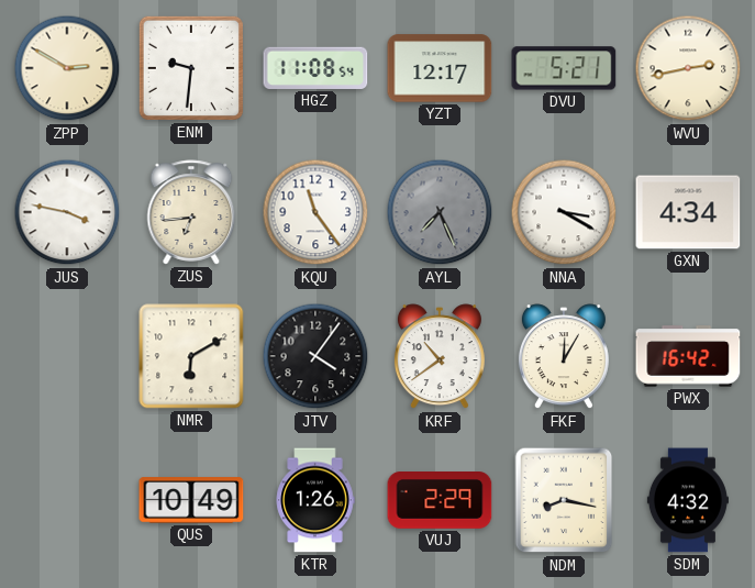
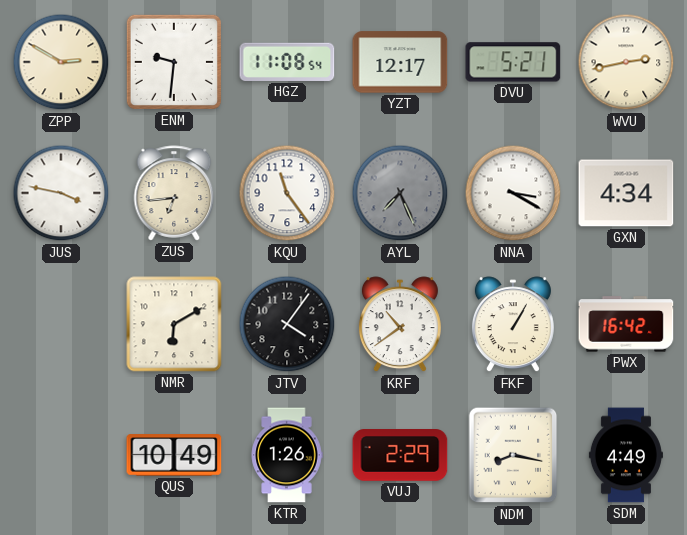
FKF: 12:05 -> 1:05 (513, 325)
SDM: 4:32 -> 4:49 (626, 455)
